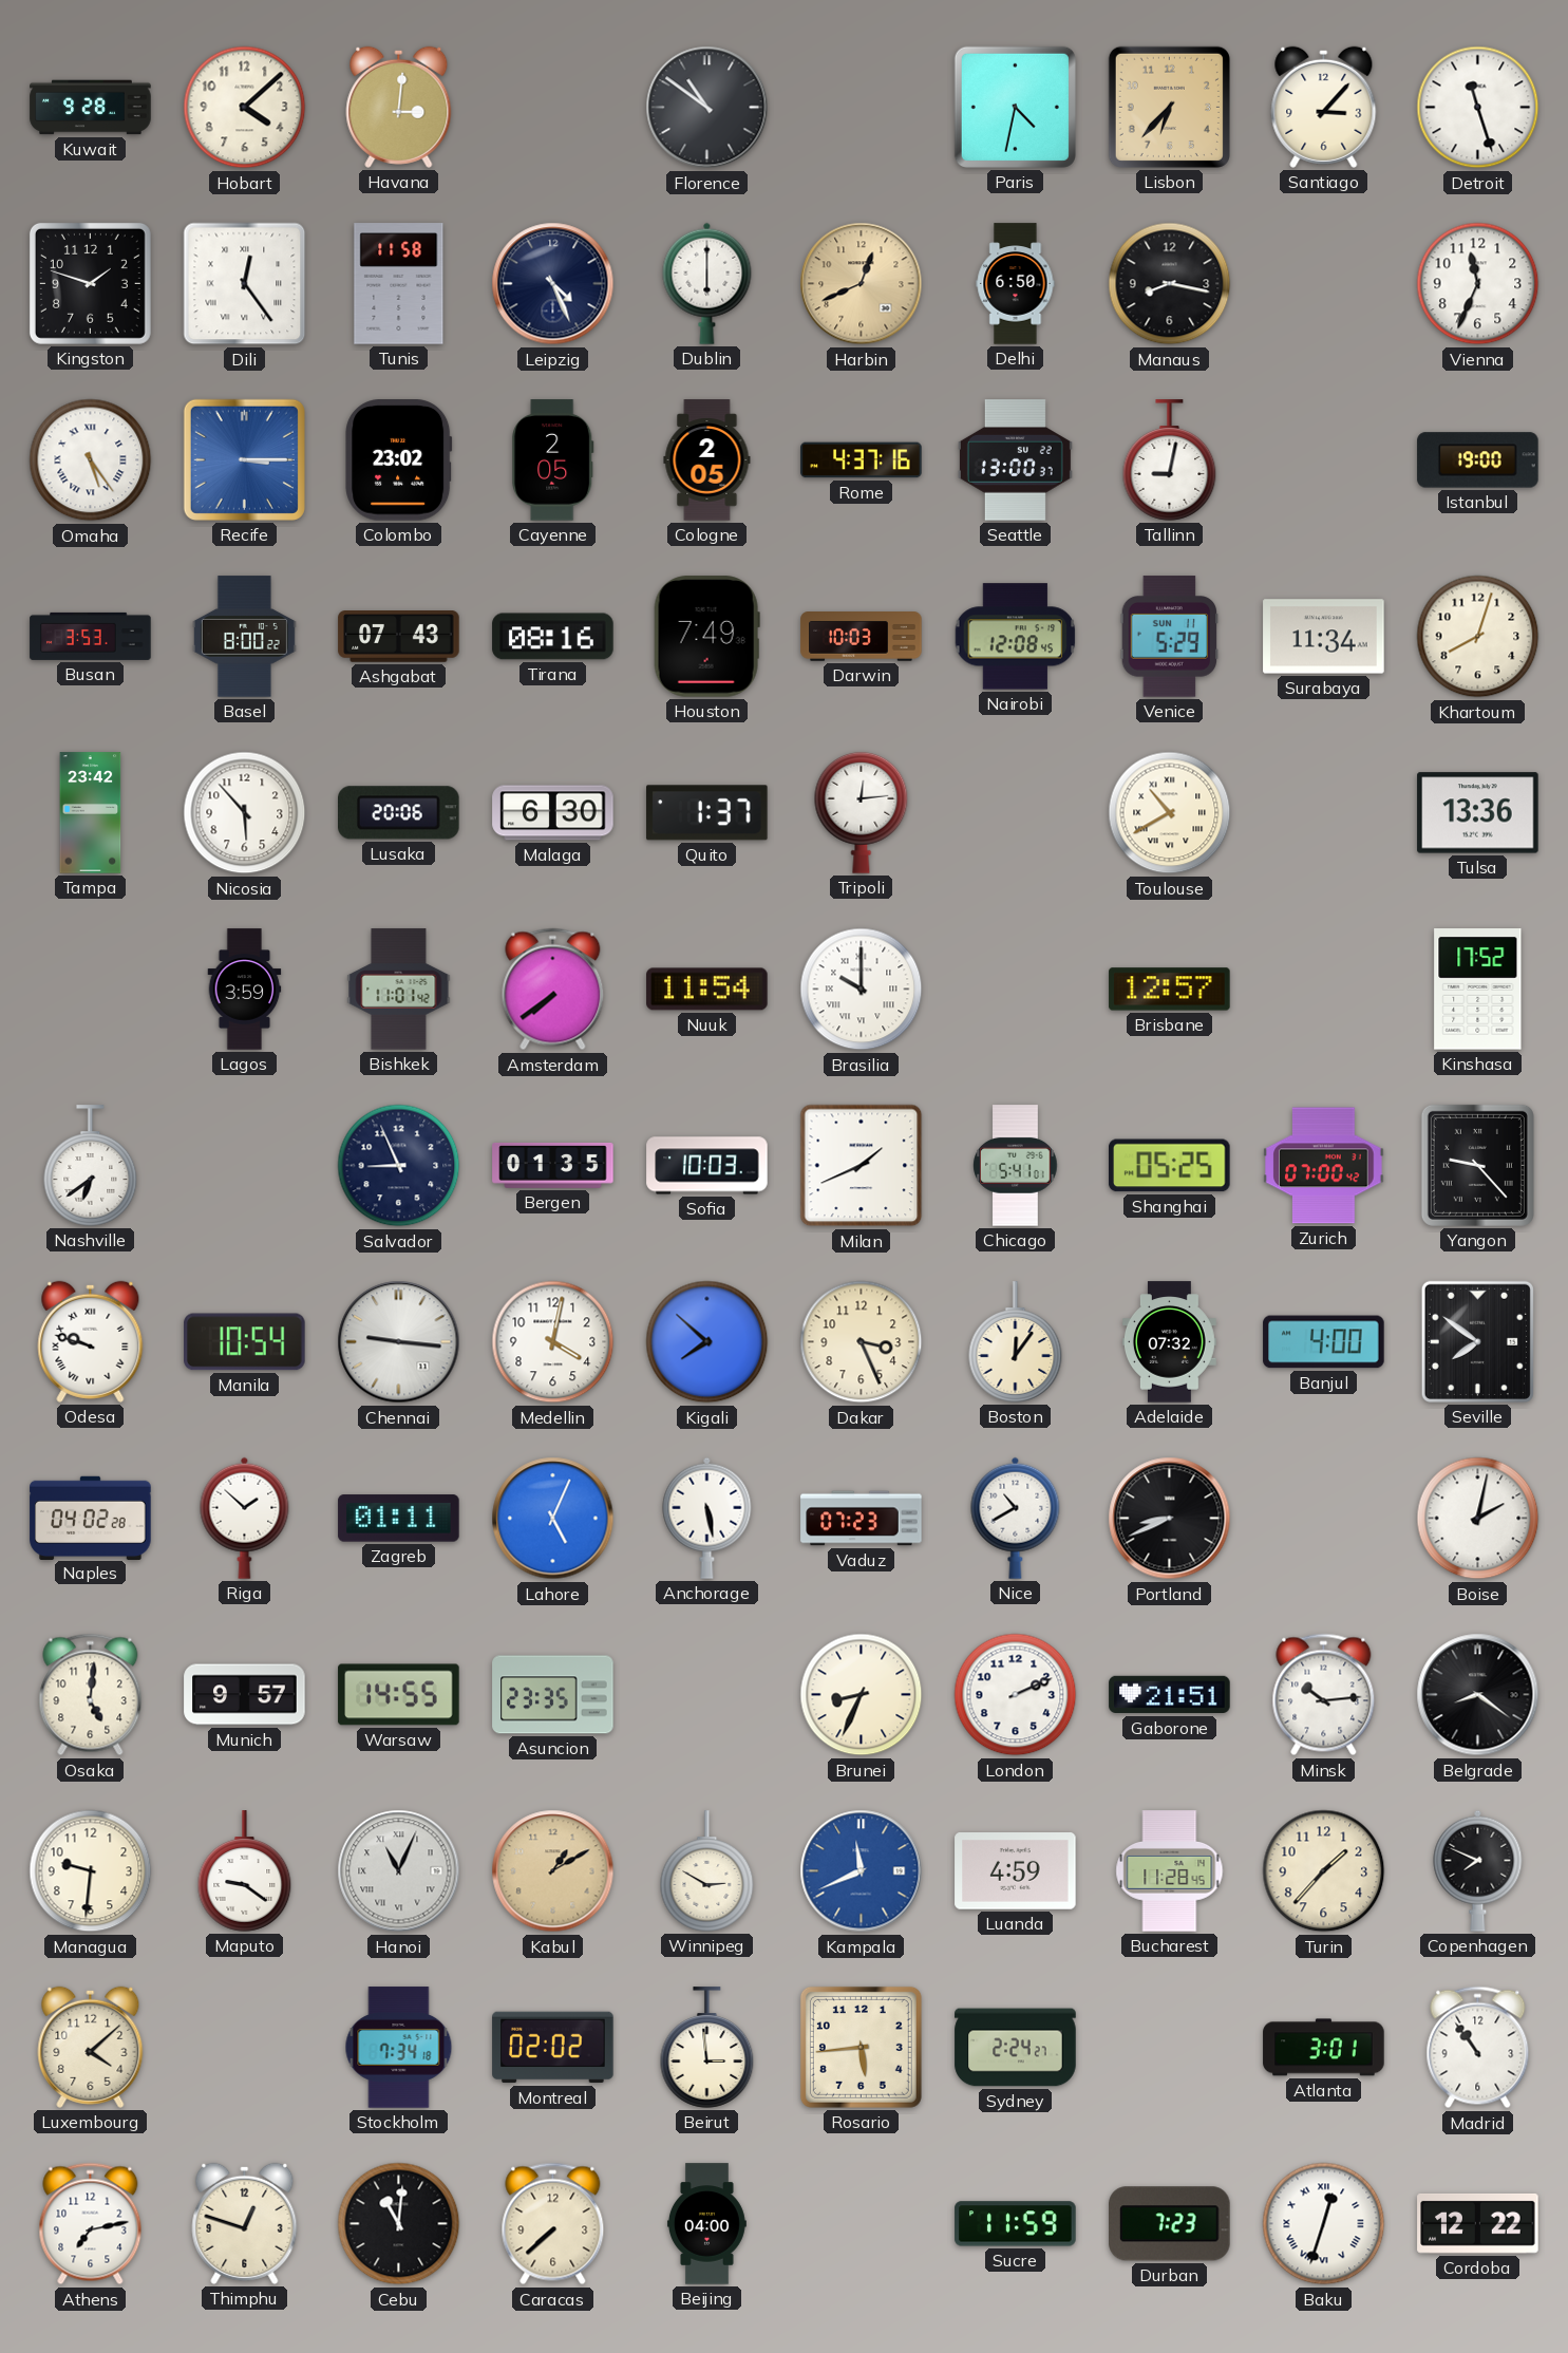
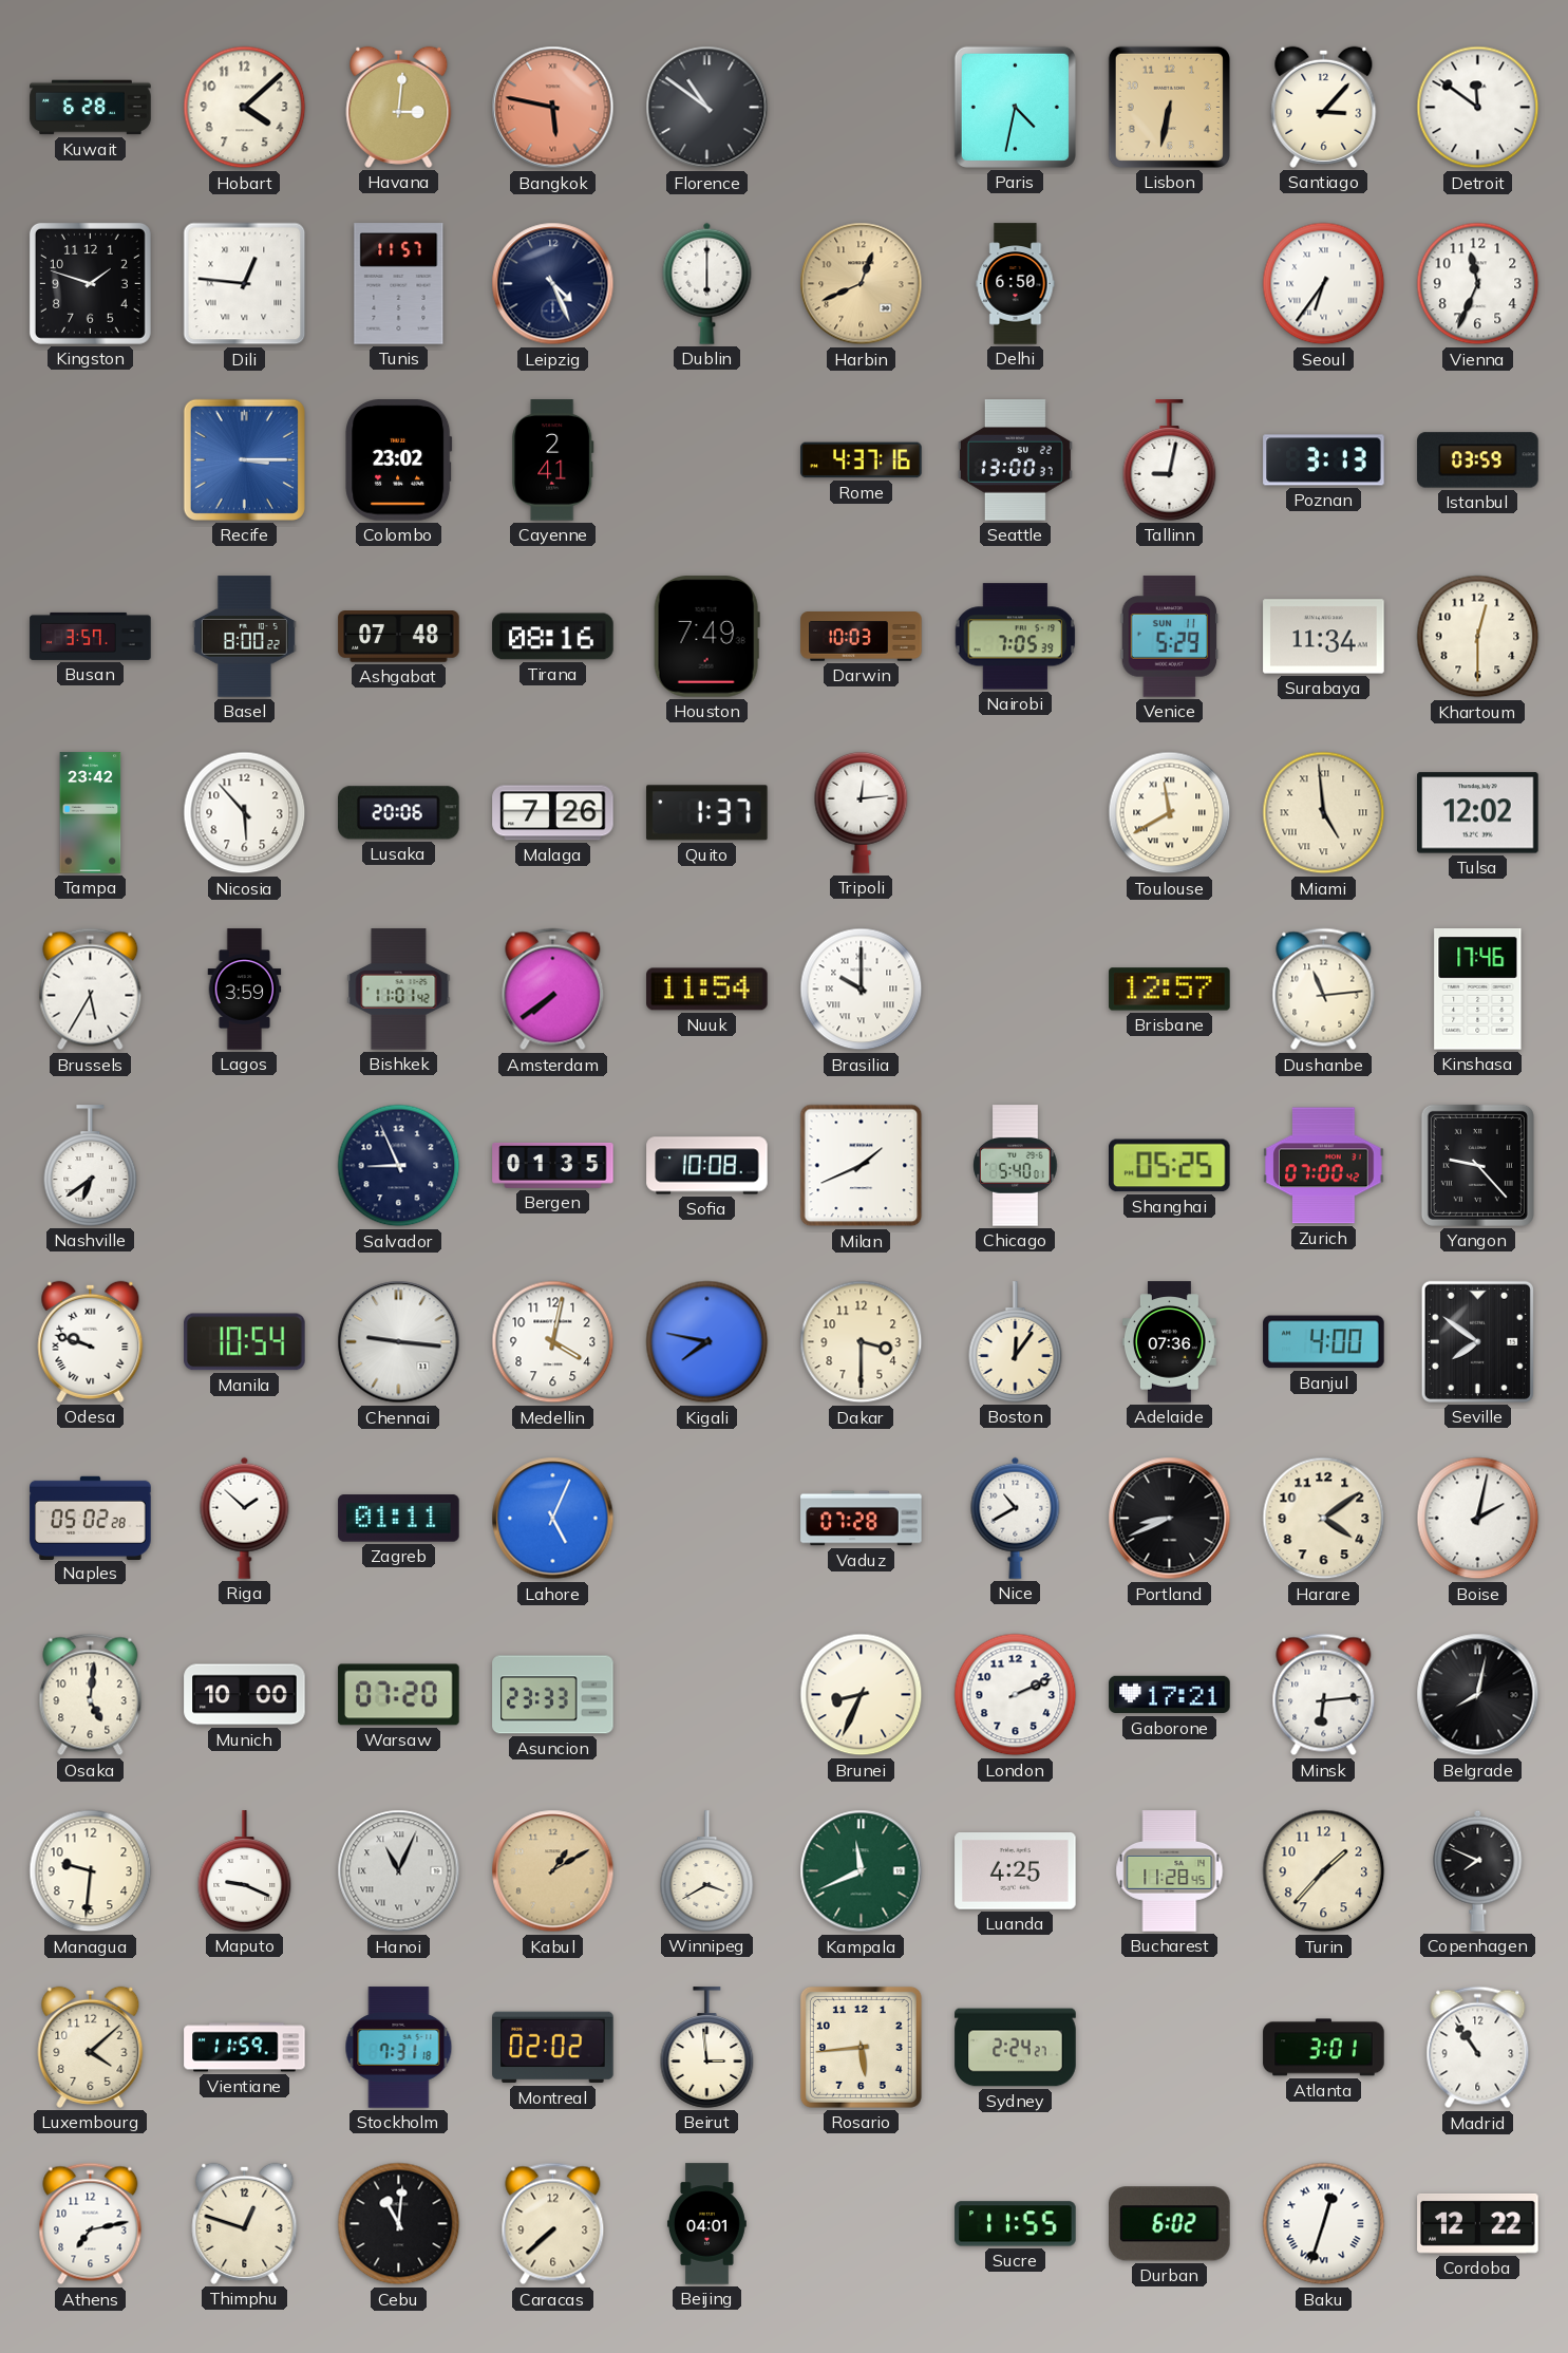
Kuwait: 9:28 -> 6:28 (91, 108)
Bangkok: none -> 5:47 (553, 108)
Lisbon: 6:37 -> 6:32 (1169, 107)
Detroit: 11:27 -> 11:51 (1478, 108)
Dili: 12:24 -> 12:46 (245, 284)
Tunis: 11:58 -> 11:57 (399, 284)
Manaus: 8:17 -> none (1170, 284)
Seoul: none -> 6:36 (1324, 284)
Omaha: 5:24 -> none (91, 460)
Cayenne: 2:05 -> 2:41 (553, 460)
Cologne: 2:05 -> none (707, 460)
Poznan: none -> 3:13 (1324, 460)
Istanbul: 19:00 -> 03:59 (1478, 460)
Busan: 3:53 -> 3:57 (91, 636)
Ashgabat: 07:43 -> 07:48 (399, 637)
Nairobi: 12:08 -> 7:05 (1016, 637)
Khartoum: 8:03 -> 12:30 (1478, 637)
Malaga: 6:30 -> 7:26 (553, 813)
Toulouse: 10:40 -> 11:40 (1170, 813)
Miami: none -> 4:59 (1324, 813)
Tulsa: 13:36 -> 12:02 (1478, 813)
Brussels: none -> 5:35 (91, 990)
Dushanbe: none -> 11:14 (1324, 990)
Kinshasa: 17:52 -> 17:46 (1478, 990)
Sofia: 10:03 -> 10:08 (707, 1166)
Chicago: 5:41 -> 5:40 (1016, 1166)
Kigali: 7:52 -> 7:47 (707, 1342)
Dakar: 3:26 -> 3:30 (862, 1342)
Adelaide: 07:32 -> 07:36 (1169, 1342)
Naples: 04:02 -> 05:02 (91, 1518)
Anchorage: 5:28 -> none (707, 1518)
Vaduz: 07:23 -> 07:28 (862, 1519)
Harare: none -> 4:09 (1324, 1519)
Munich: 9:57 -> 10:00 (245, 1695)
Warsaw: 14:55 -> 07:20 (399, 1695)
Asuncion: 23:35 -> 23:33 (553, 1695)
Gaborone: 21:51 -> 17:21 (1170, 1695)
Minsk: 10:14 -> 6:14 (1324, 1695)
Belgrade: 8:21 -> 8:02 (1478, 1695)
Maputo: 9:21 -> 9:19 (245, 1871)
Winnipeg: 2:50 -> 3:40 (707, 1871)
Kampala dial: blue -> green (862, 1871)
Luanda: 4:59 -> 4:25 (1016, 1871)
Vientiane: none -> 11:59 (245, 2048)
Stockholm: 7:34 -> 7:31 (399, 2048)
Beijing: 04:00 -> 04:01 (706, 2224)
Sucre: 11:59 -> 11:55 (1016, 2224)
Durban: 7:23 -> 6:02 (1170, 2224)
